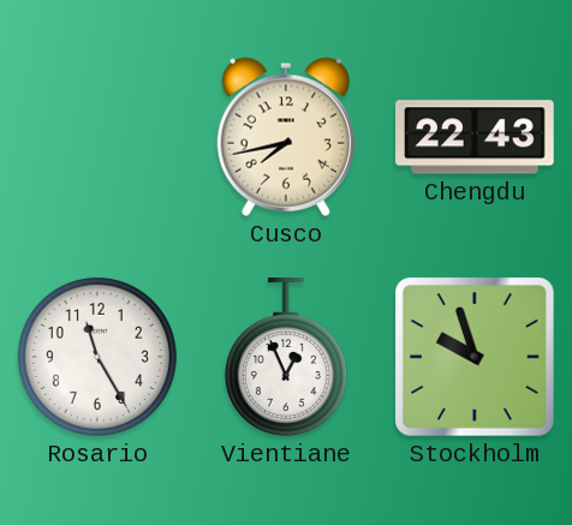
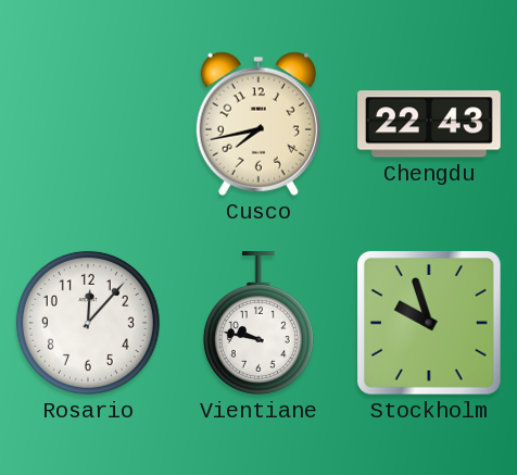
Rosario: 11:25 -> 12:07 (88, 323)
Vientiane: 12:56 -> 9:47 (258, 324)
